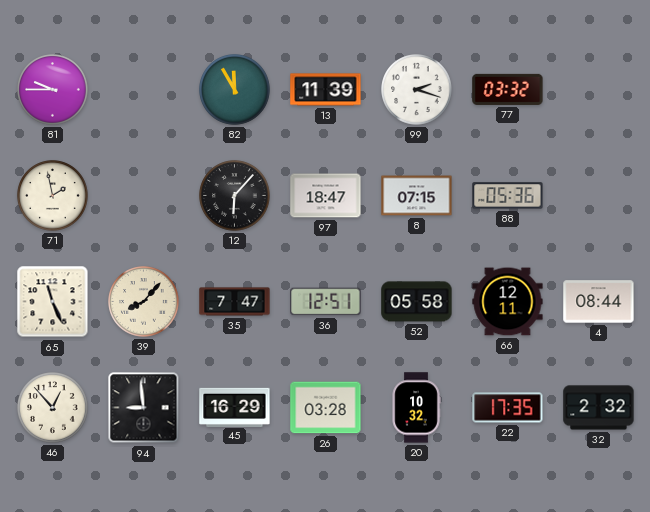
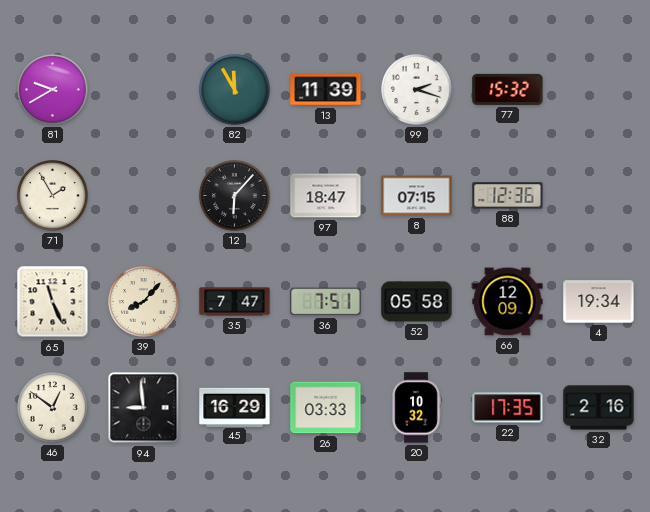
81: 9:45 -> 9:40 (53, 90)
77: 03:32 -> 15:32 (508, 89)
71: 1:58 -> 1:55 (53, 196)
88: 05:36 -> 12:36 (508, 196)
36: 12:51 -> 7:51 (326, 302)
66: 12:11 -> 12:09 (508, 302)
4: 08:44 -> 19:34 (599, 302)
46: 12:53 -> 12:51 (53, 408)
26: 03:28 -> 03:33 (326, 408)
32: 2:32 -> 2:16 (599, 408)
